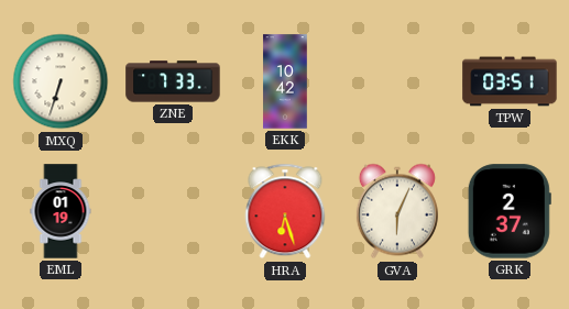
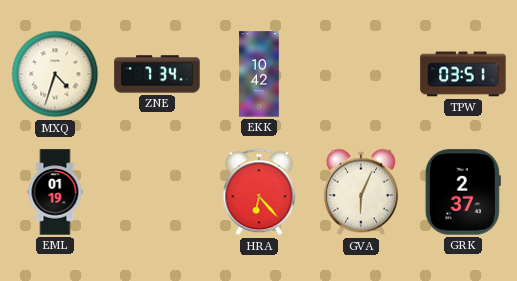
MXQ: 6:33 -> 4:33 (55, 74)
ZNE: 7:33 -> 7:34 (157, 74)
HRA: 6:27 -> 6:23 (259, 192)
